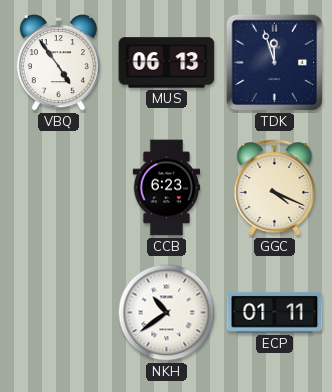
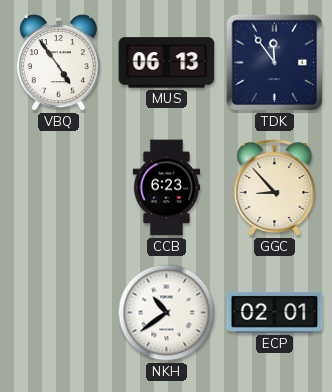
TDK: 11:57 -> 11:54 (275, 63)
GGC: 4:19 -> 8:53 (275, 188)
ECP: 01:11 -> 02:01 (275, 312)
